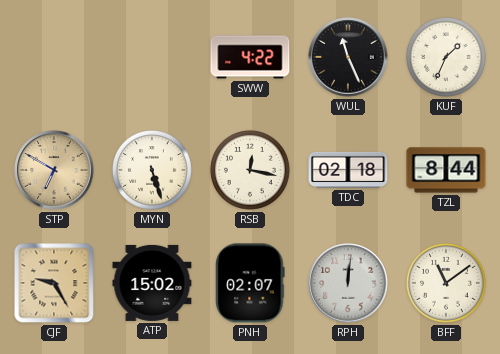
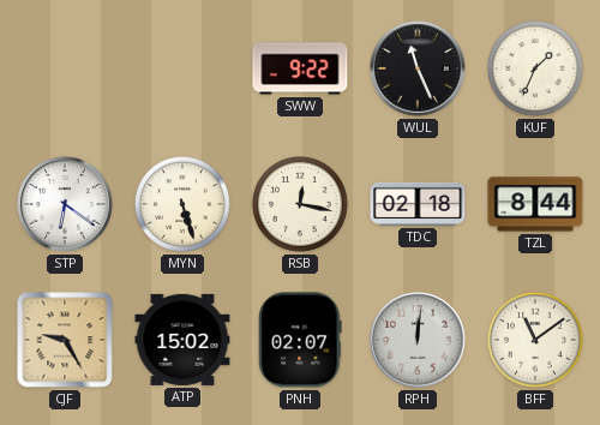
SWW: 4:22 -> 9:22 (300, 68)
STP: 6:50 -> 6:21 (65, 204)
STP dial: champagne -> white (65, 204)
